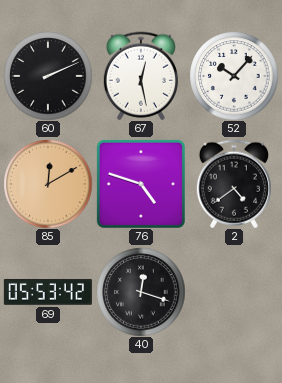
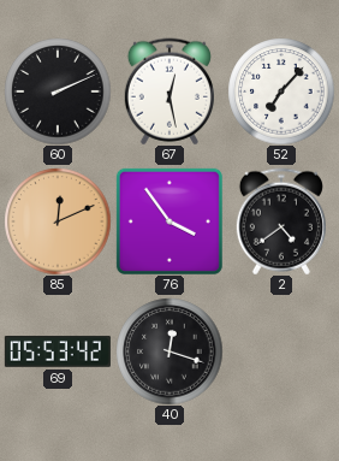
52: 10:07 -> 7:07 (281, 91)
85: 12:10 -> 12:11 (58, 221)
76: 4:48 -> 3:54 (169, 221)
